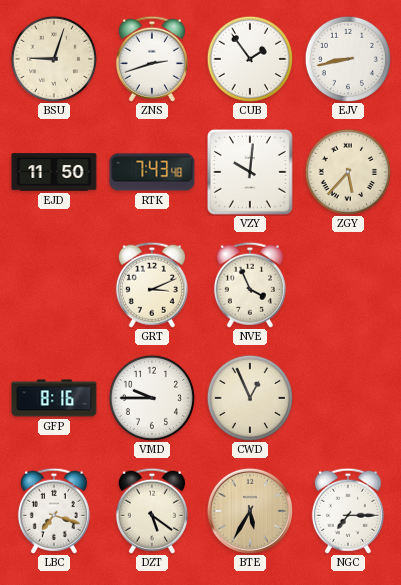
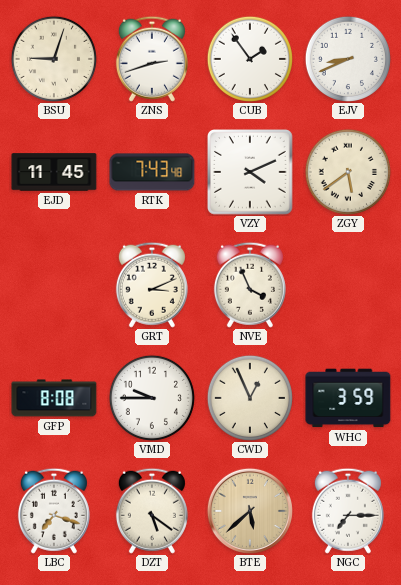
EJV: 8:43 -> 8:41 (348, 59)
EJD: 11:50 -> 11:45 (54, 172)
VZY: 10:01 -> 4:11 (251, 173)
ZGY: 5:37 -> 5:39 (348, 172)
GFP: 8:16 -> 8:08 (54, 398)
WHC: none -> 3:59 (348, 398)
BTE: 5:35 -> 5:38 (250, 511)
